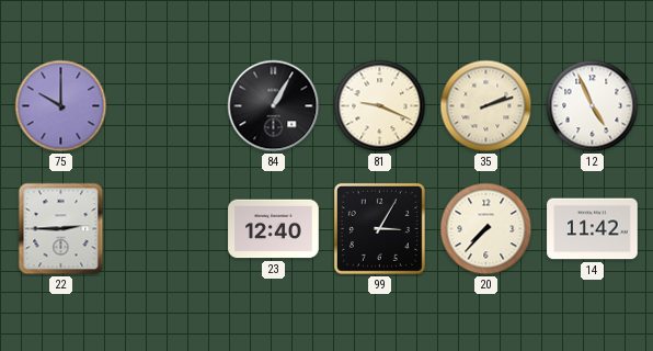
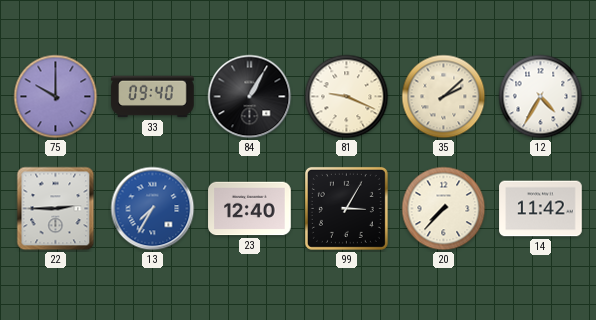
33: none -> 09:40 (153, 97)
35: 2:12 -> 2:08 (444, 97)
12: 4:56 -> 4:35 (541, 97)
13: none -> 7:35 (153, 209)
